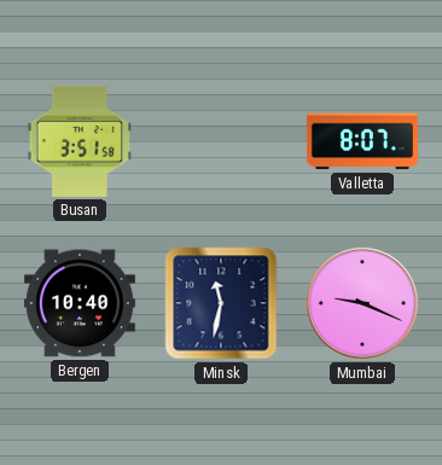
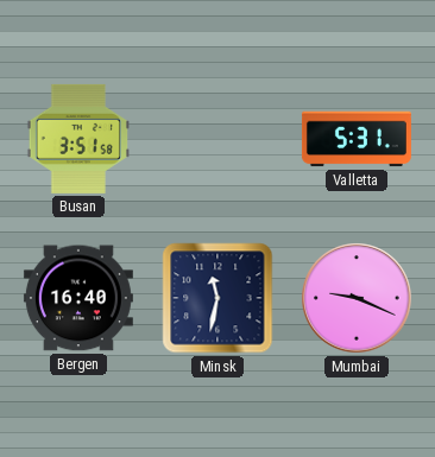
Valletta: 8:07 -> 5:31 (357, 139)
Bergen: 10:40 -> 16:40 (78, 298)
